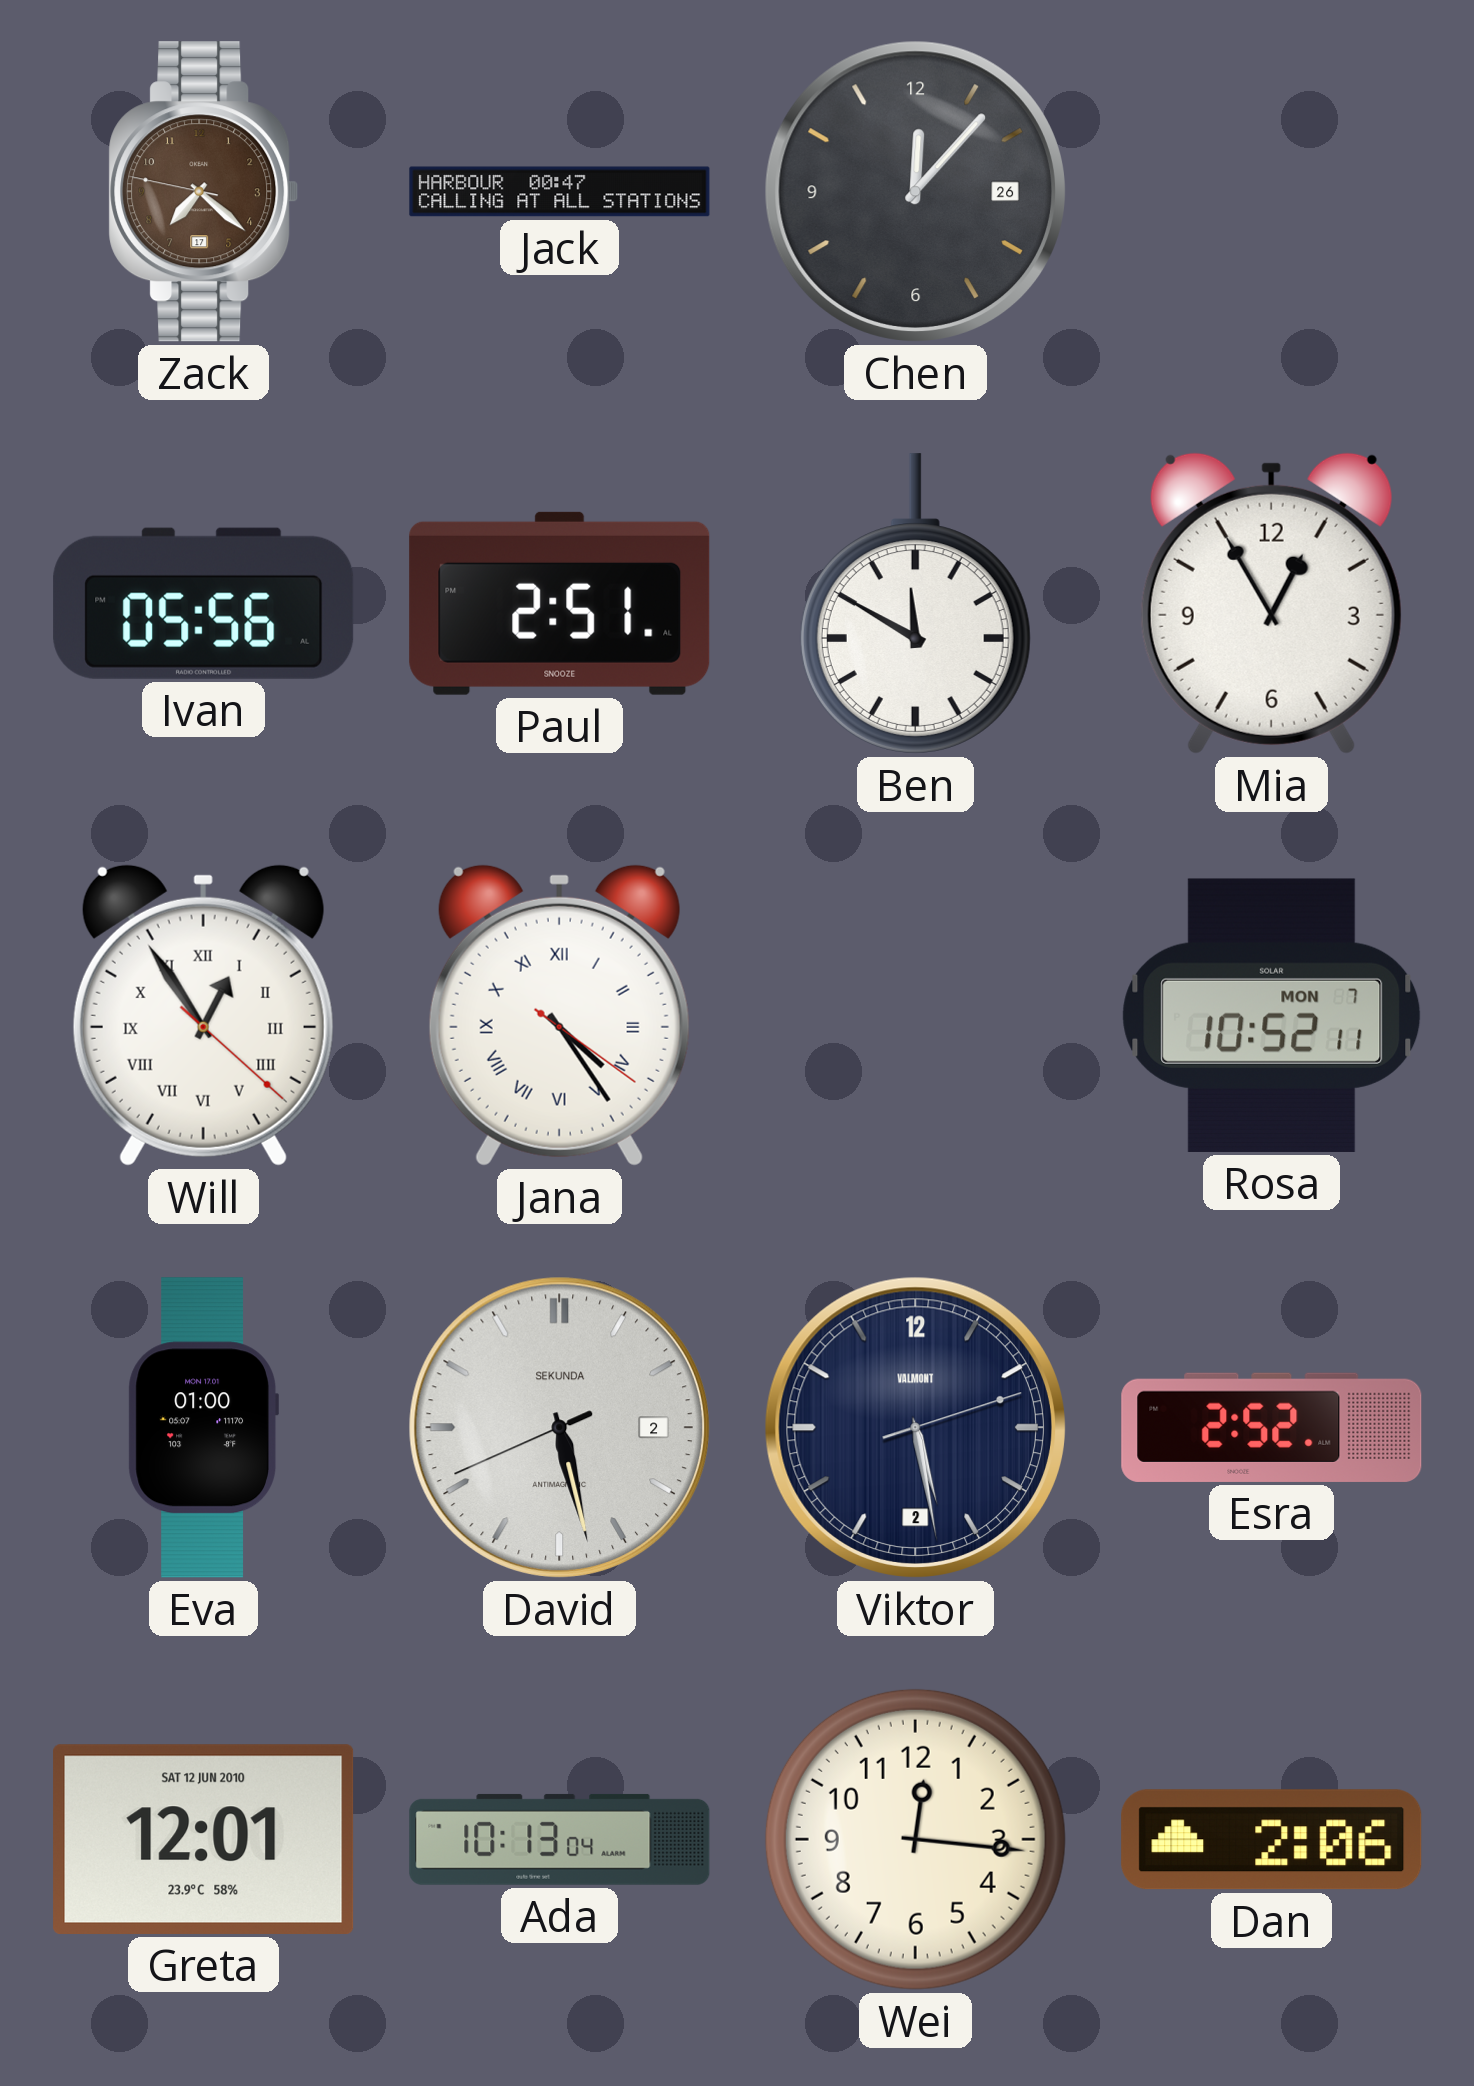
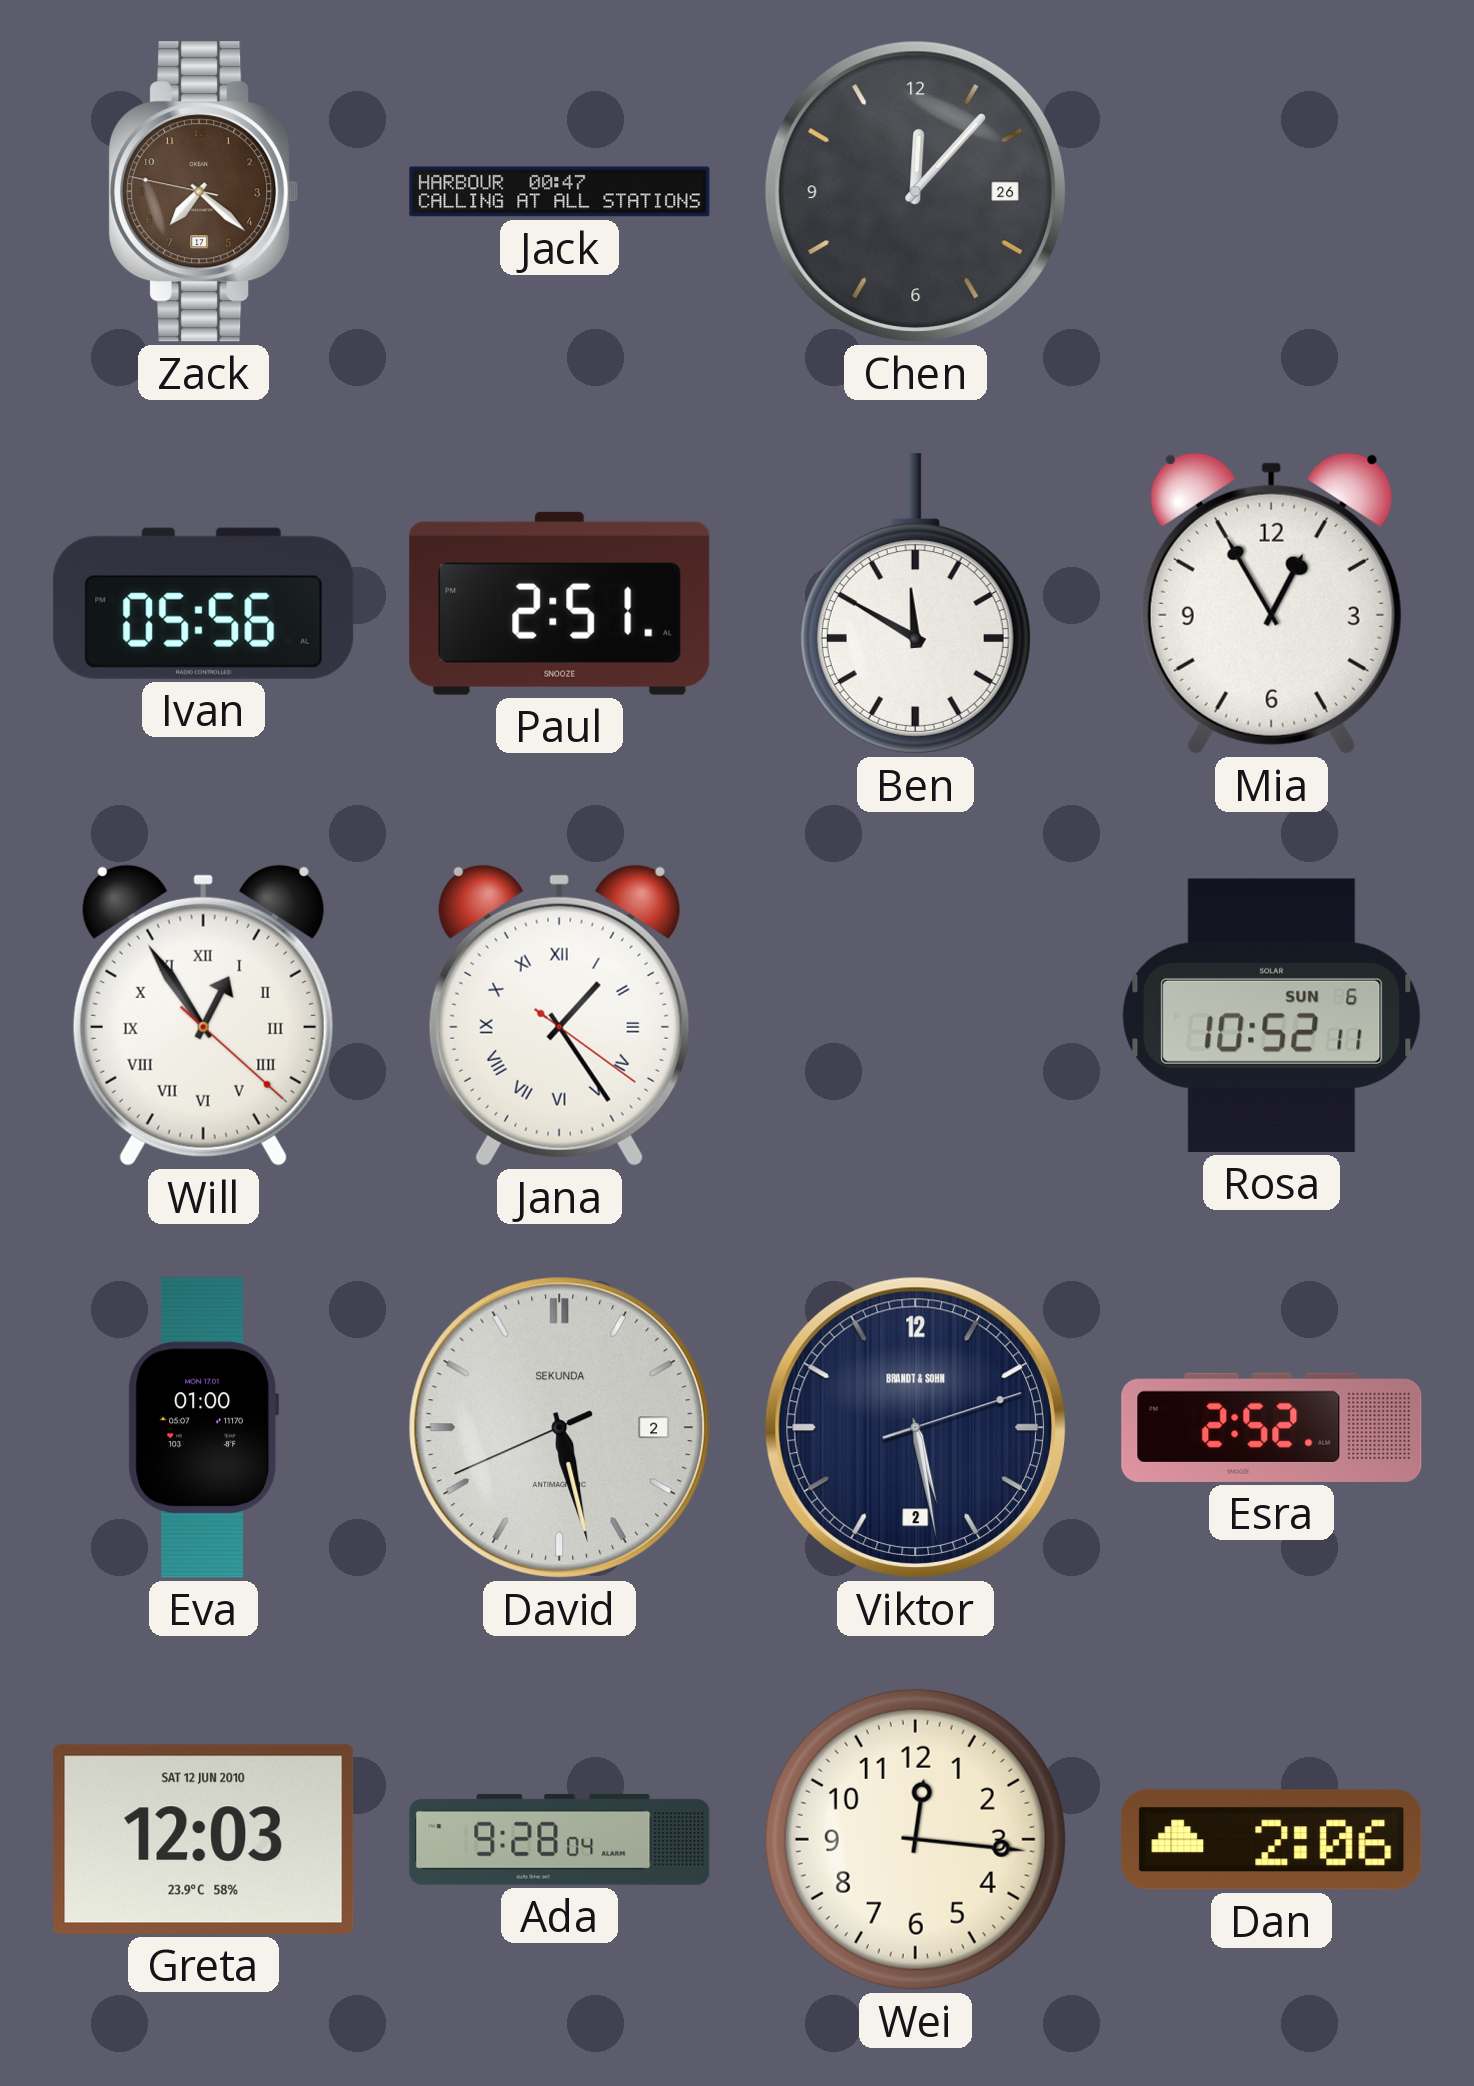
Jana: 4:24 -> 1:24 (559, 1015)
Rosa date: MON 7 -> SUN 6 (1272, 1015)
Viktor brand: VALMONT -> BRANDT & SOHN (915, 1427)
Greta: 12:01 -> 12:03 (204, 1839)
Ada: 10:13 -> 9:28 (560, 1839)
